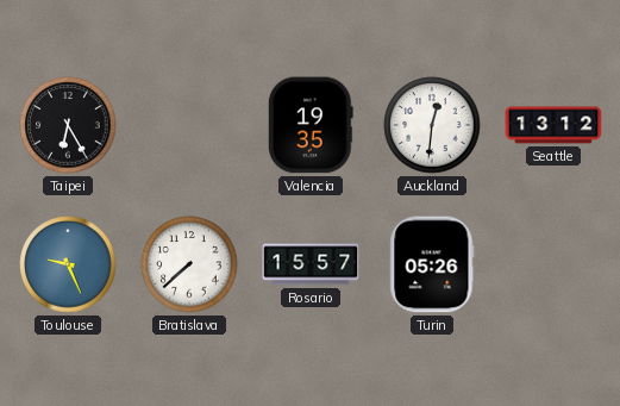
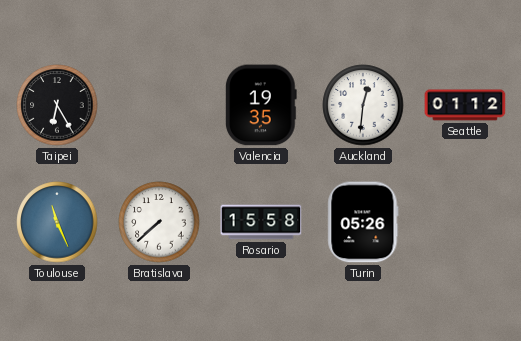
Seattle: 13:12 -> 01:12 (465, 105)
Toulouse: 9:26 -> 11:26 (57, 222)
Rosario: 15:57 -> 15:58 (261, 222)
